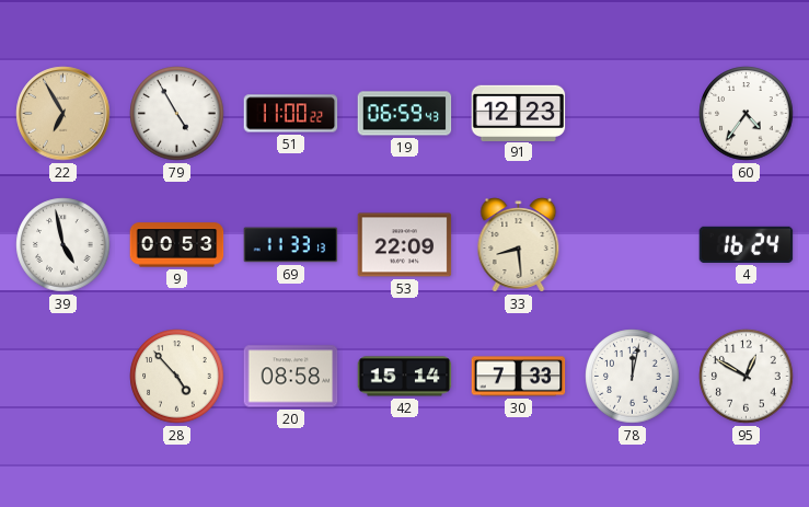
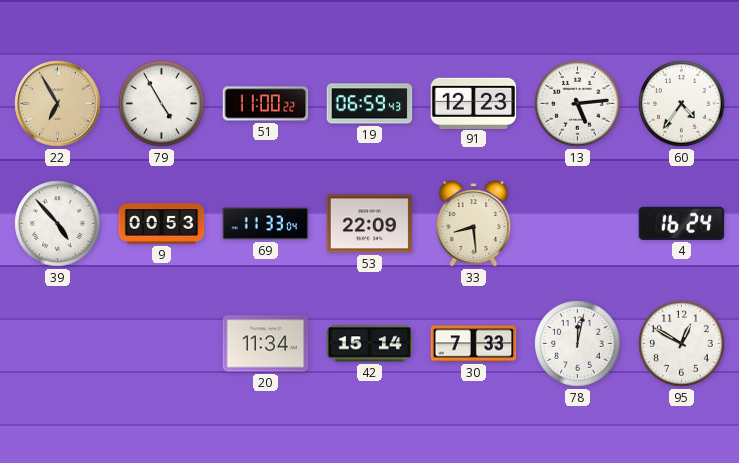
13: none -> 5:14 (578, 104)
39: 4:58 -> 4:53 (58, 224)
69: 11:33:13 -> 11:33:04 (266, 224)
28: 4:53 -> none (177, 377)
20: 08:58 -> 11:34 (266, 344)
